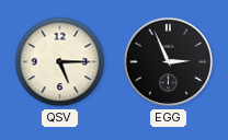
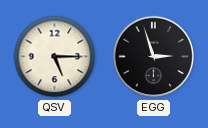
EGG: 2:56 -> 2:57 (154, 57)
